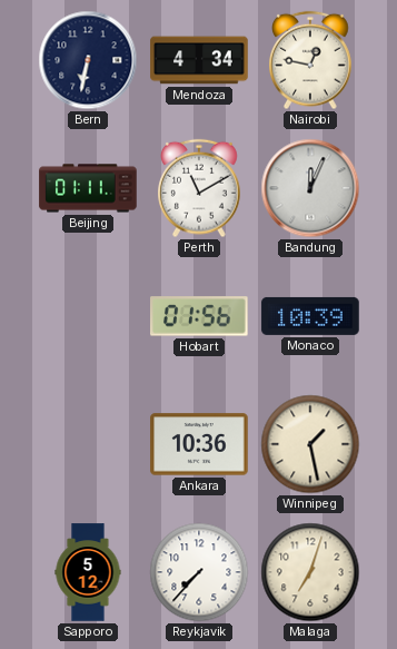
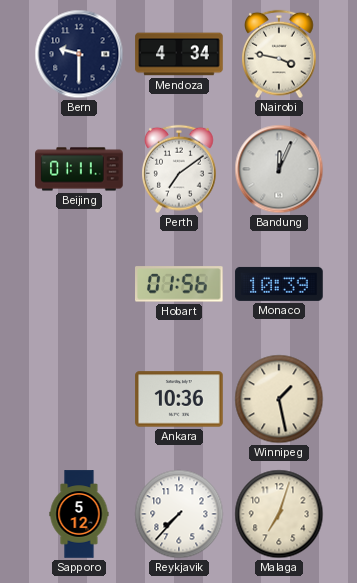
Bern: 6:32 -> 9:30 (79, 54)
Nairobi: 12:47 -> 3:47 (280, 54)
Perth: 11:10 -> 7:09 (180, 169)
